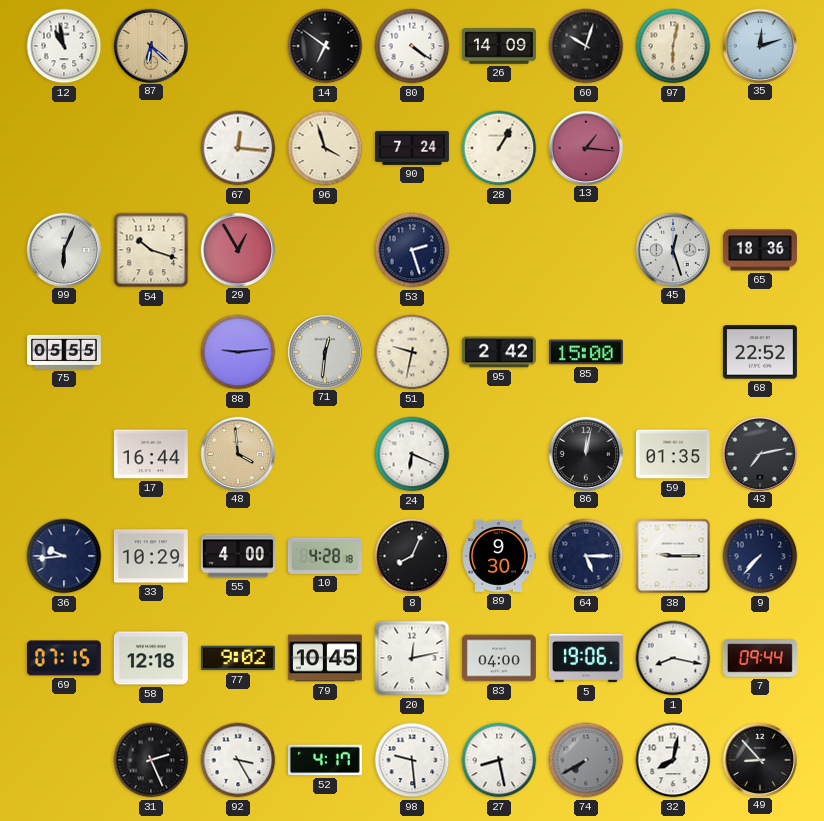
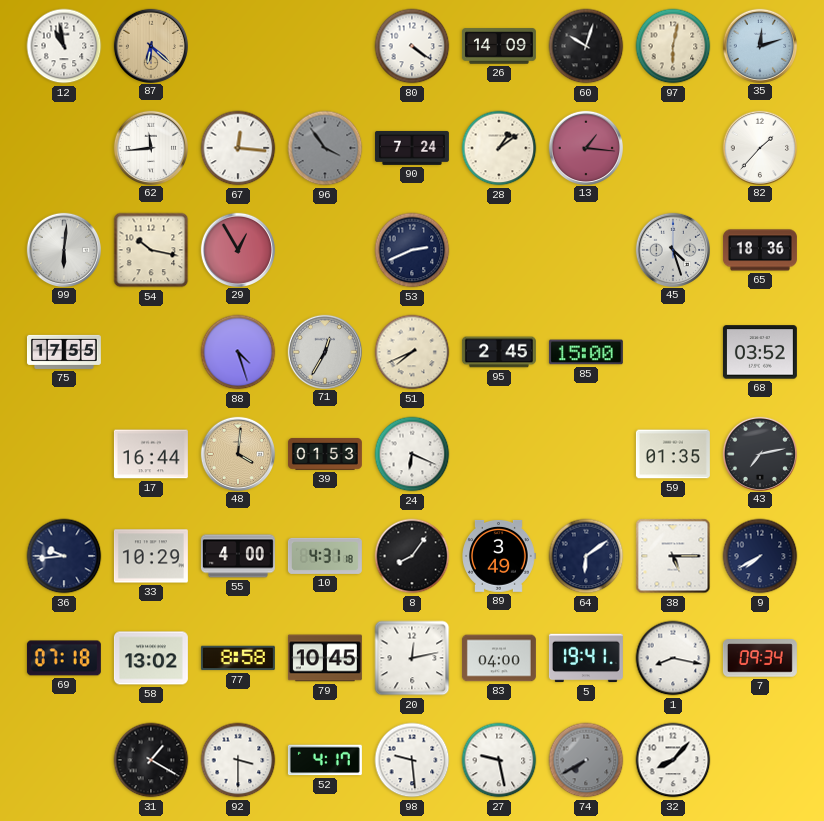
14: 6:51 -> none (325, 46)
62: none -> 11:44 (150, 147)
96: 3:57 -> 3:54 (325, 148)
96 dial: cream -> grey (325, 148)
28: 1:05 -> 1:09 (499, 148)
82: none -> 1:37 (759, 147)
99: 6:04 -> 6:01 (63, 249)
54: 10:18 -> 10:17 (151, 250)
53: 2:27 -> 2:41 (412, 250)
45: 12:27 -> 4:27 (672, 249)
75: 05:55 -> 17:55 (64, 352)
88: 9:14 -> 4:27 (238, 352)
71: 12:31 -> 12:35 (324, 351)
51: 9:32 -> 7:41 (412, 352)
95: 2:42 -> 2:45 (499, 352)
68: 22:52 -> 03:52 (760, 352)
48: 3:59 -> 4:01 (237, 453)
39: none -> 01:53 (325, 454)
86: 12:02 -> none (585, 453)
10: 4:28 -> 4:31 (325, 556)
8: 8:04 -> 8:06 (412, 556)
89: 9:30 -> 3:49 (499, 556)
64: 5:15 -> 6:09 (586, 556)
38: 9:15 -> 5:15 (673, 556)
9: 7:37 -> 7:40 (760, 556)
69: 07:15 -> 07:18 (64, 658)
58: 12:18 -> 13:02 (151, 658)
77: 9:02 -> 8:58 (238, 658)
5: 19:06 -> 19:41 (586, 658)
7: 09:44 -> 09:34 (760, 658)
31: 2:26 -> 1:20 (151, 760)
92: 3:25 -> 3:30 (238, 760)
27: 8:28 -> 9:28 (499, 760)
32: 8:02 -> 8:07 (673, 760)
49: 8:53 -> none (759, 759)
